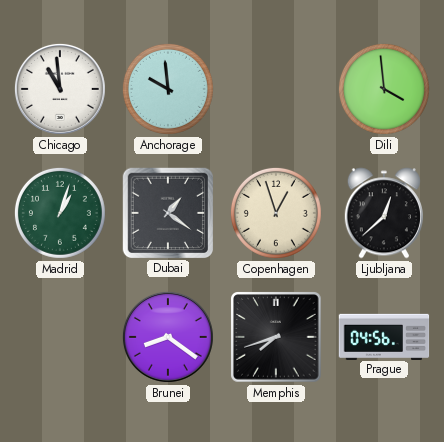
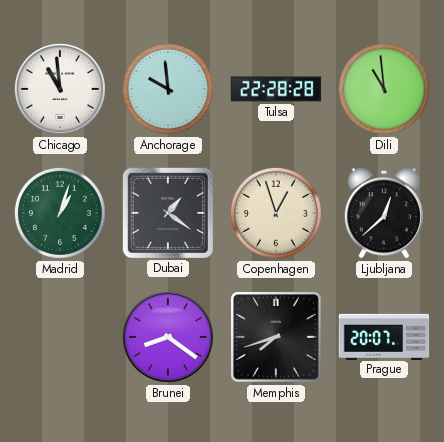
Tulsa: none -> 22:28 (276, 89)
Dili: 3:59 -> 10:59 (384, 89)
Prague: 04:56 -> 20:07 (384, 336)
